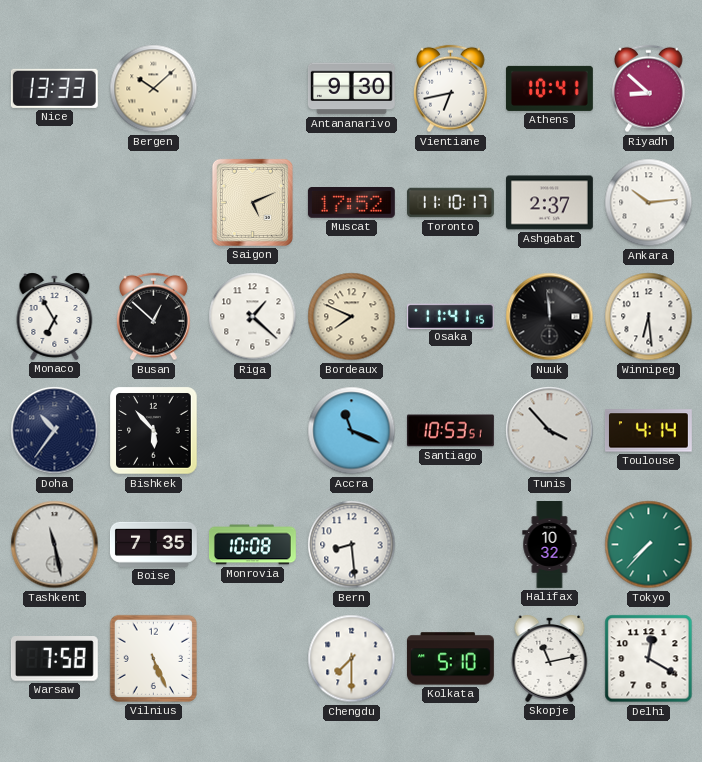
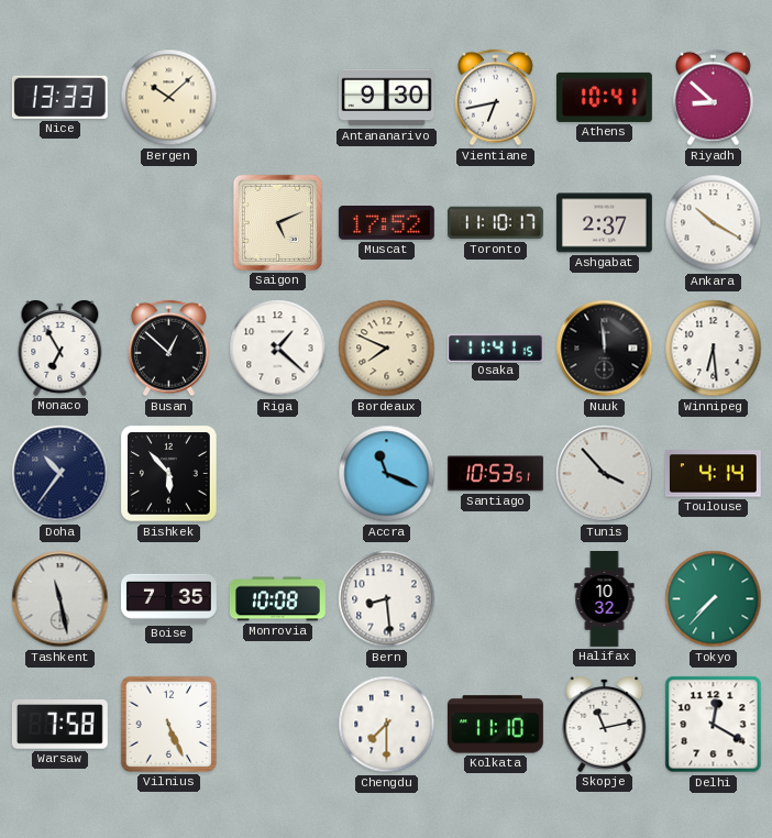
Ankara: 10:14 -> 10:20 (714, 223)
Kolkata: 5:10 -> 11:10 (495, 725)
